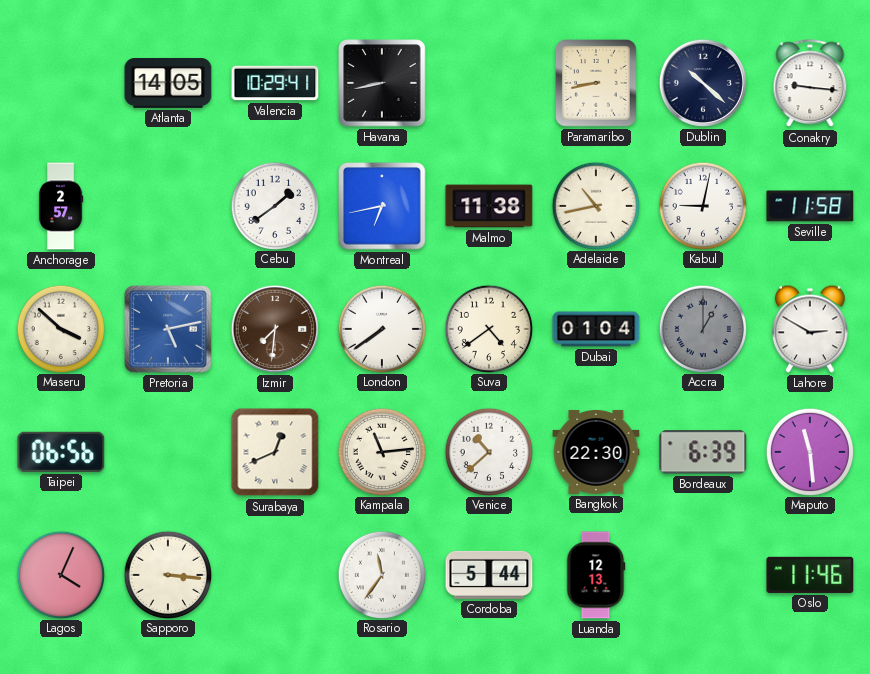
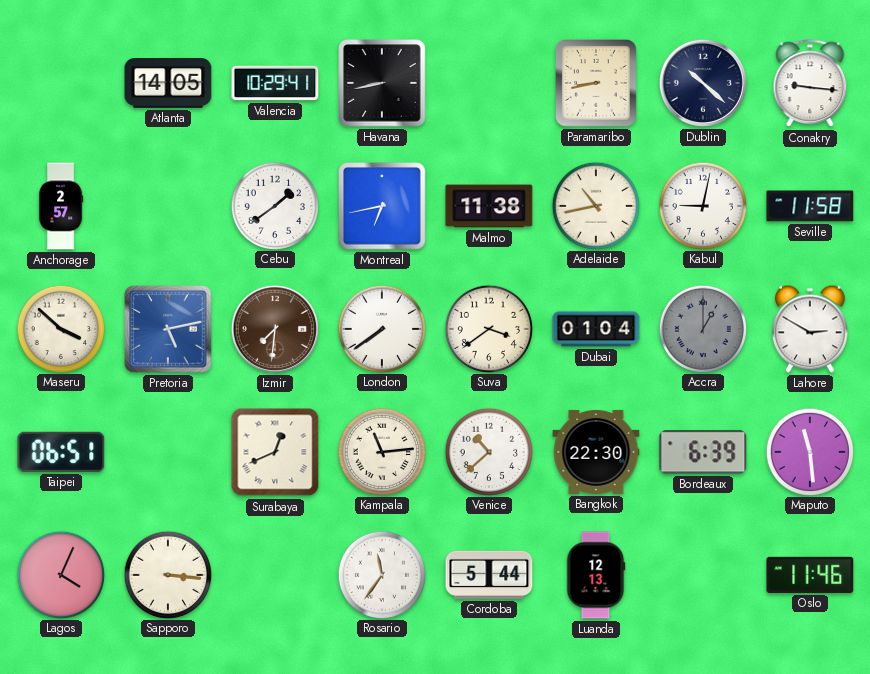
Suva: 4:39 -> 3:39 (488, 328)
Taipei: 06:56 -> 06:51 (61, 452)
